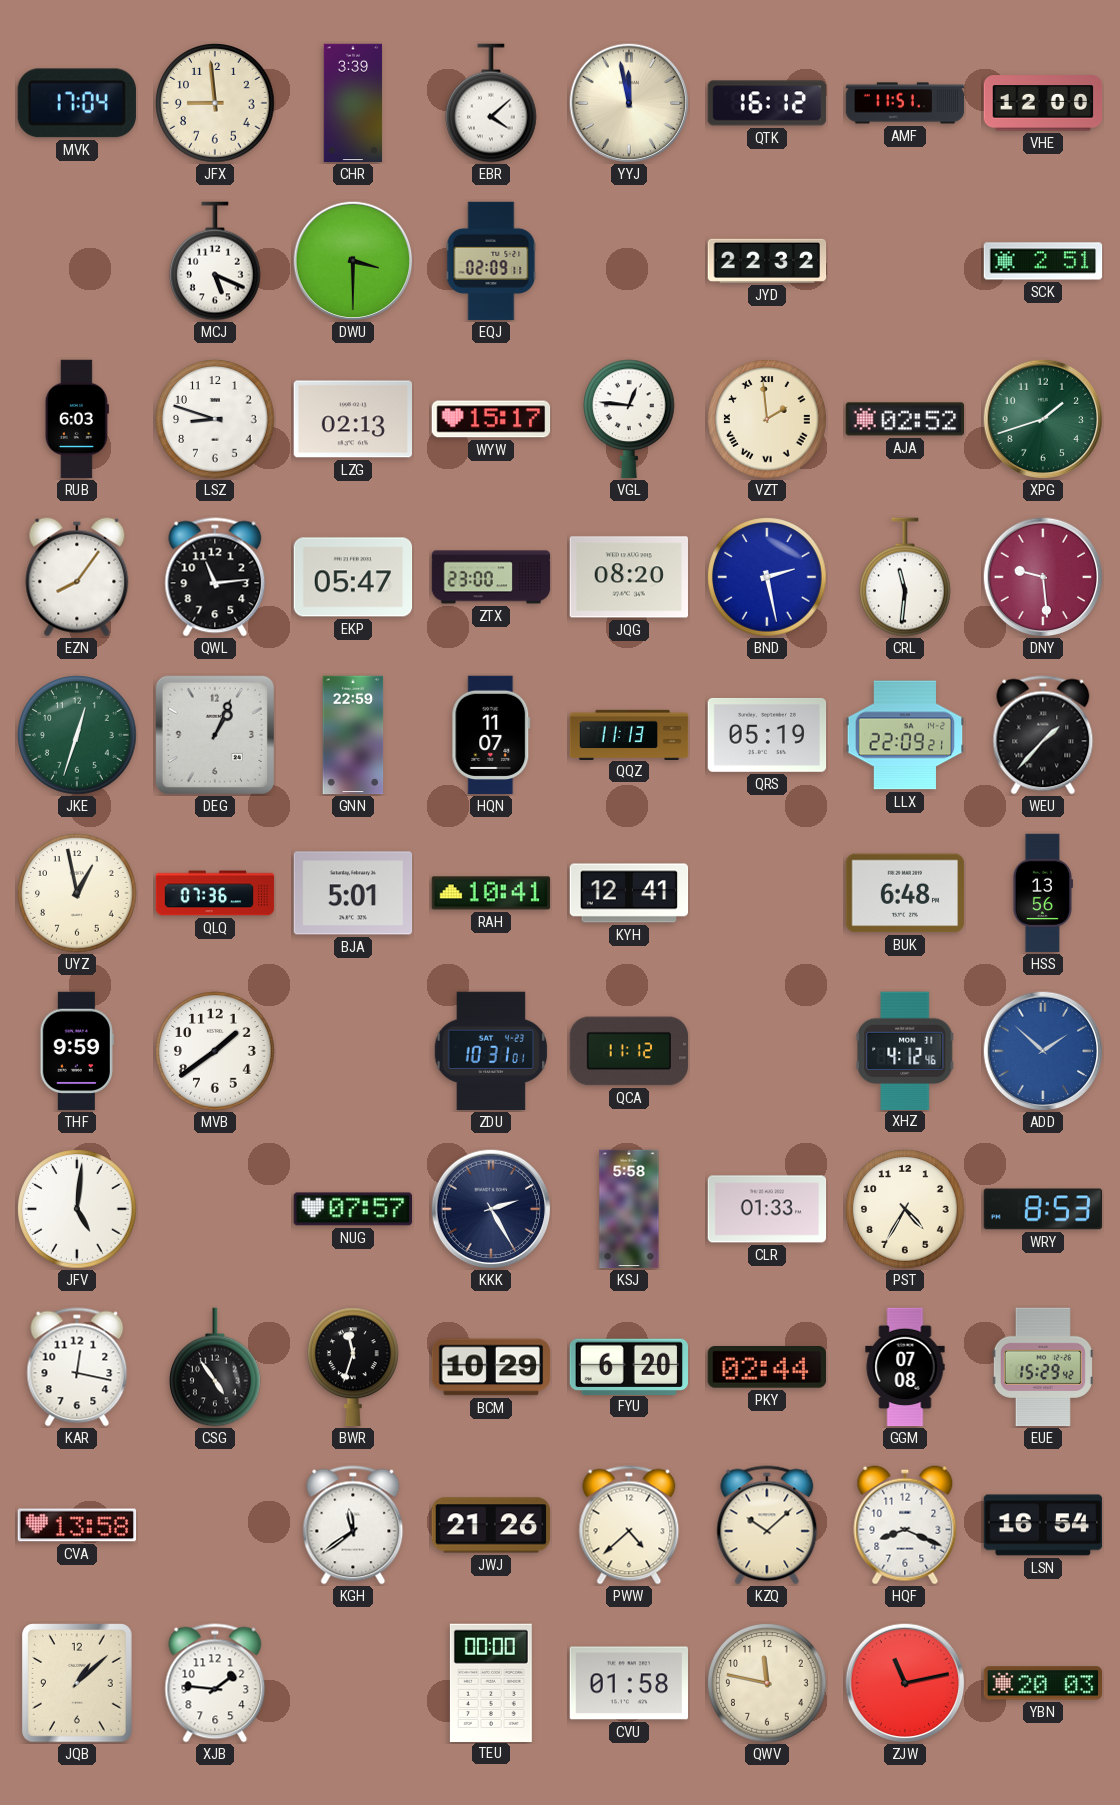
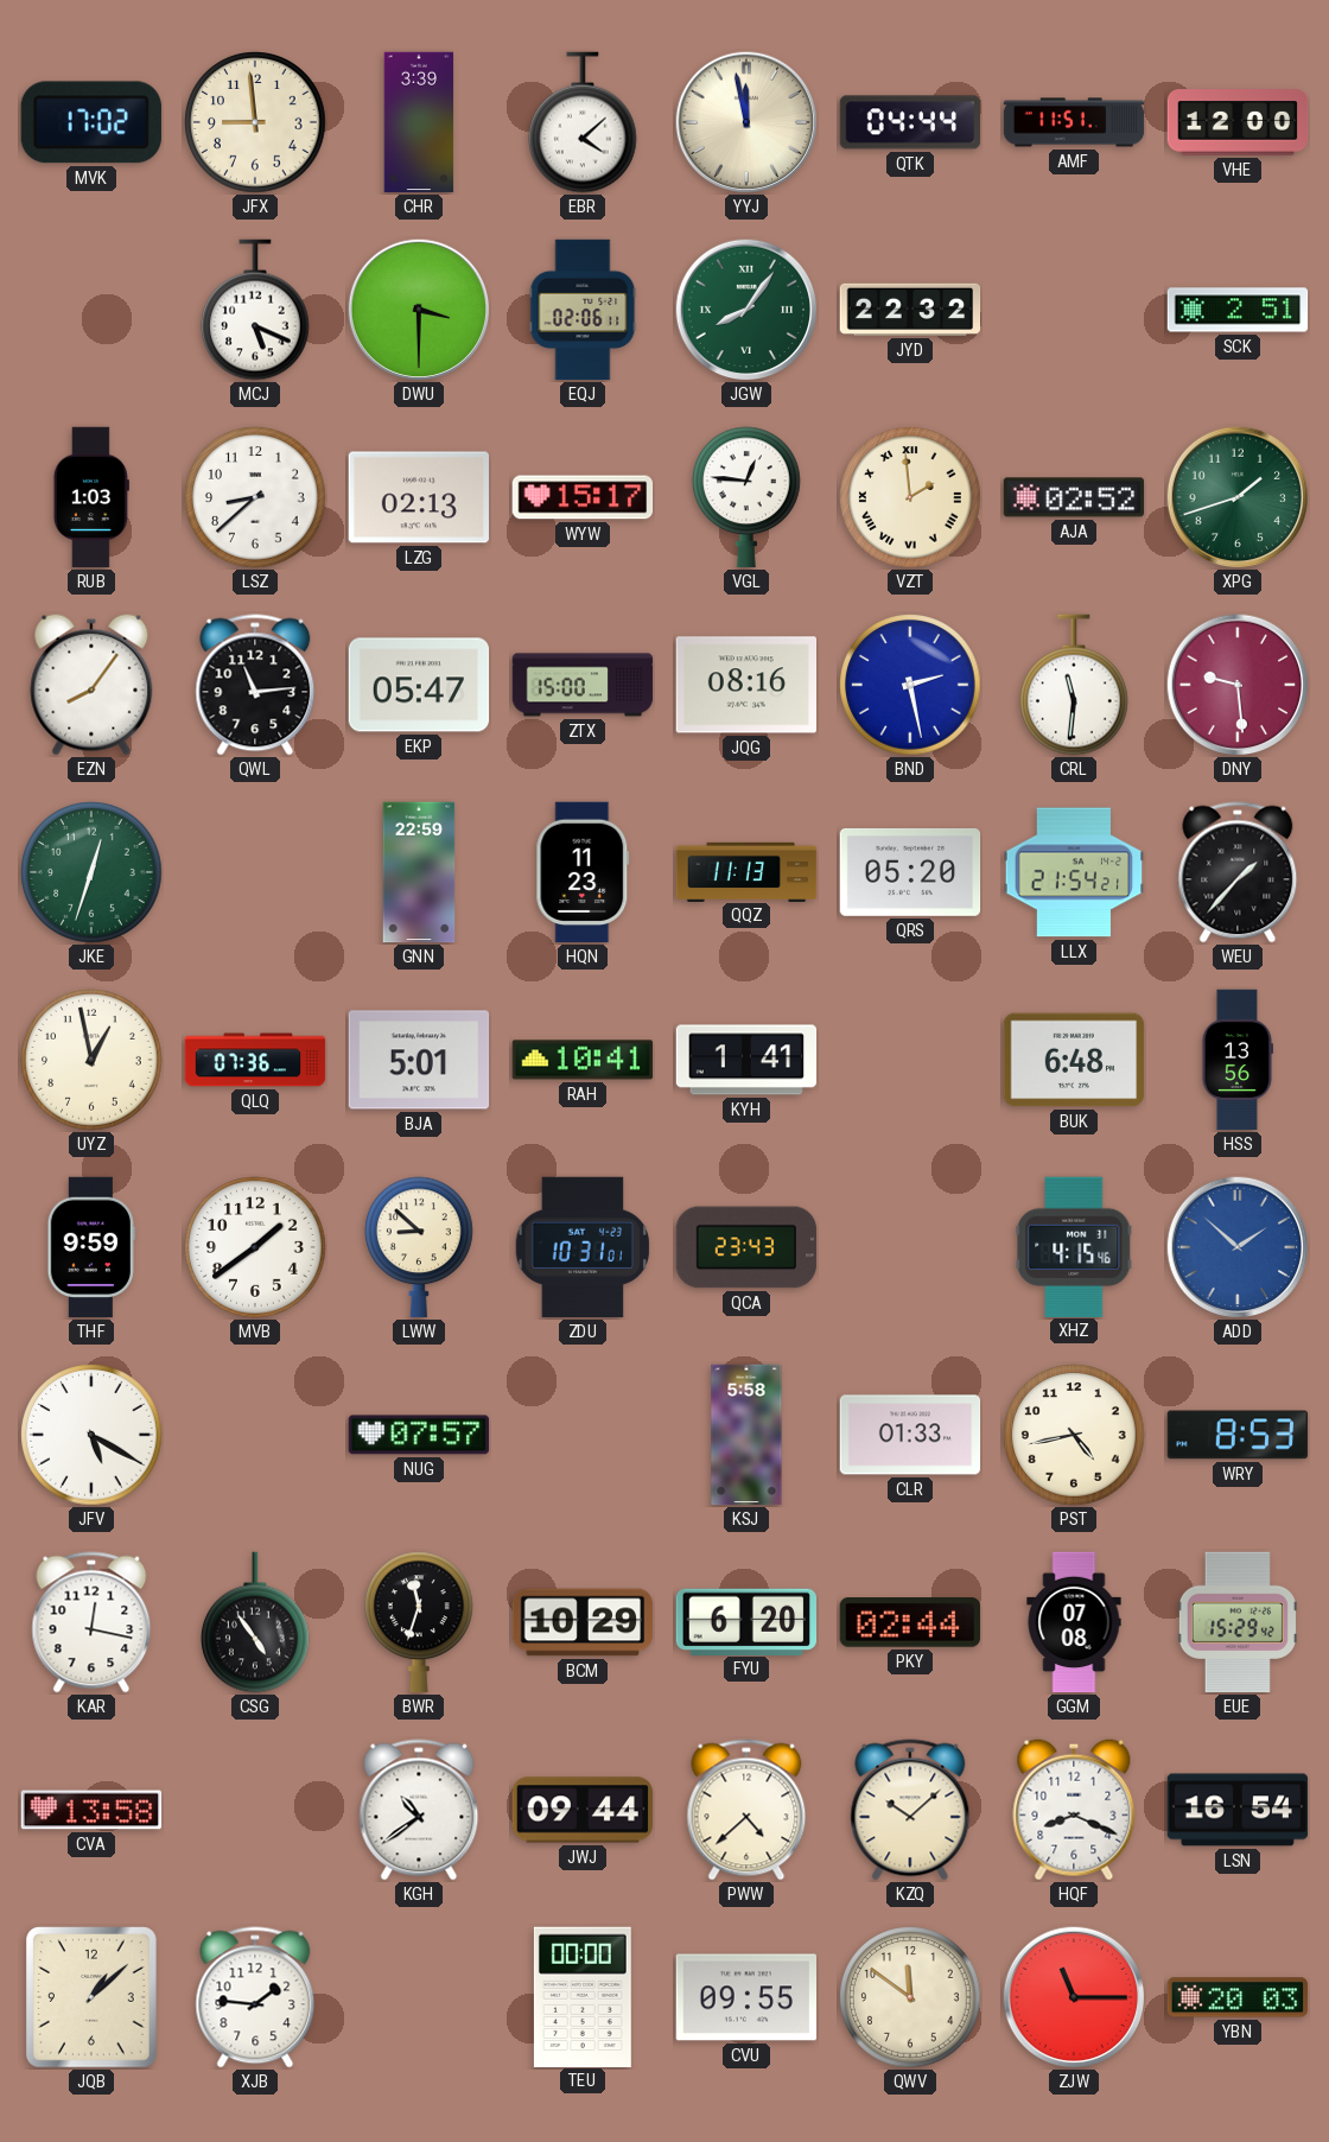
MVK: 17:04 -> 17:02 (91, 122)
QTK: 16:12 -> 04:44 (910, 122)
EQJ: 02:09 -> 02:06 (583, 310)
JGW: none -> 8:06 (746, 310)
RUB: 6:03 -> 1:03 (91, 497)
LSZ: 8:48 -> 8:38 (255, 497)
ZTX: 23:00 -> 15:00 (583, 685)
JQG: 08:20 -> 08:16 (745, 685)
DEG: 1:04 -> none (215, 735)
HQN: 11:07 -> 11:23 (583, 872)
QRS: 05:19 -> 05:20 (910, 872)
LLX: 22:09 -> 21:54 (1074, 872)
KYH: 12:41 -> 1:41 (746, 1060)
LWW: none -> 8:52 (420, 1247)
QCA: 11:12 -> 23:43 (746, 1247)
XHZ: 4:12 -> 4:15 (1074, 1246)
JFV: 5:01 -> 5:20 (91, 1435)
KKK: 2:25 -> none (491, 1209)
PST: 4:35 -> 4:43 (1074, 1435)
KGH: 11:39 -> 10:39 (419, 1810)
JWJ: 21:26 -> 09:44 (583, 1810)
CVU: 01:58 -> 09:55 (746, 1997)
QWV: 11:47 -> 11:51 (910, 1997)
ZJW: 11:13 -> 11:15 (1074, 1997)
